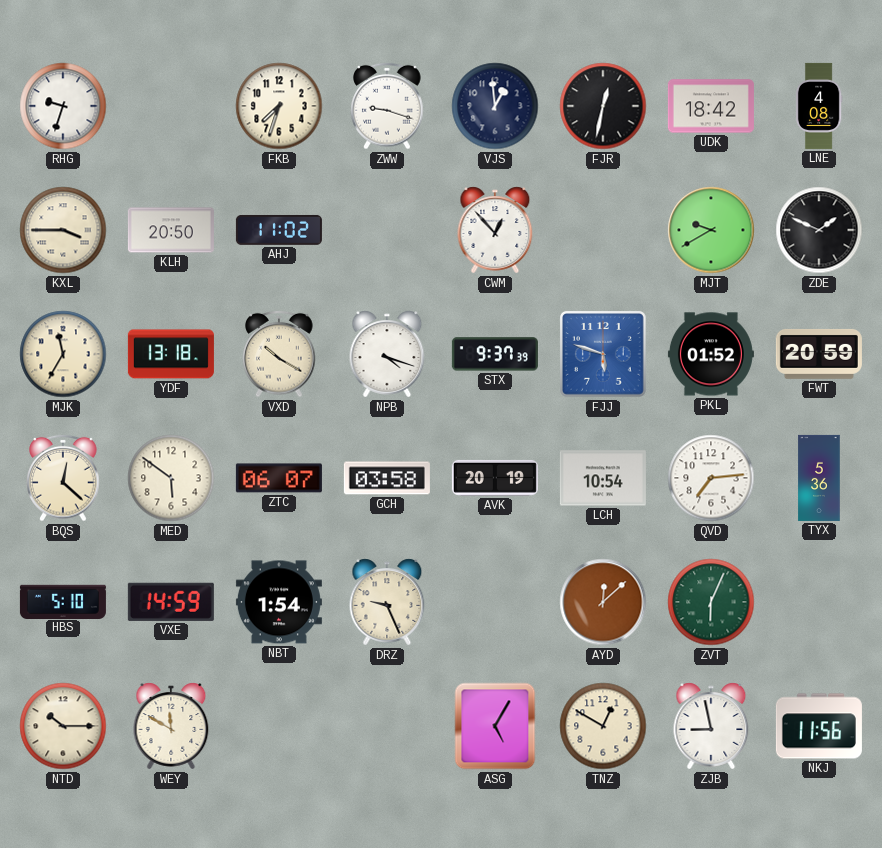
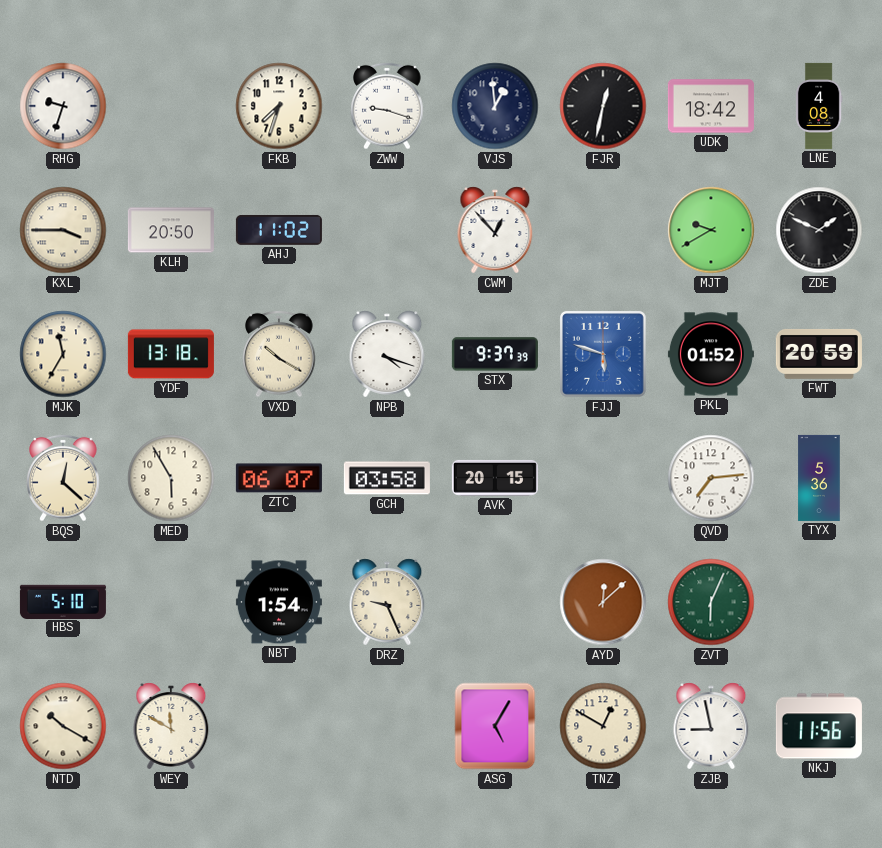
MED: 5:51 -> 5:55 (171, 478)
AVK: 20:19 -> 20:15 (495, 478)
LCH: 10:54 -> none (603, 478)
VXE: 14:59 -> none (171, 602)
NTD: 10:15 -> 10:20 (63, 726)
